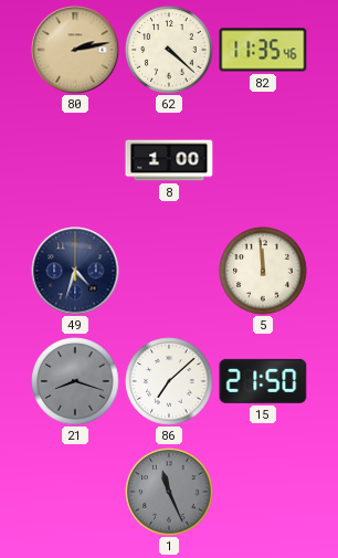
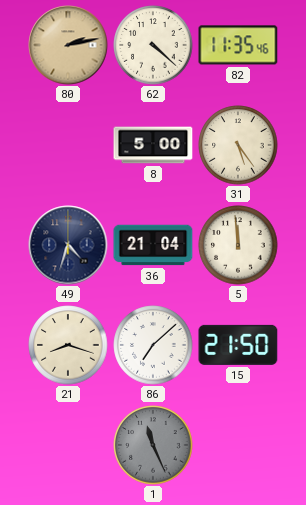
8: 1:00 -> 5:00 (153, 145)
31: none -> 5:24 (238, 145)
36: none -> 21:04 (153, 245)
21 dial: grey -> cream (68, 345)
